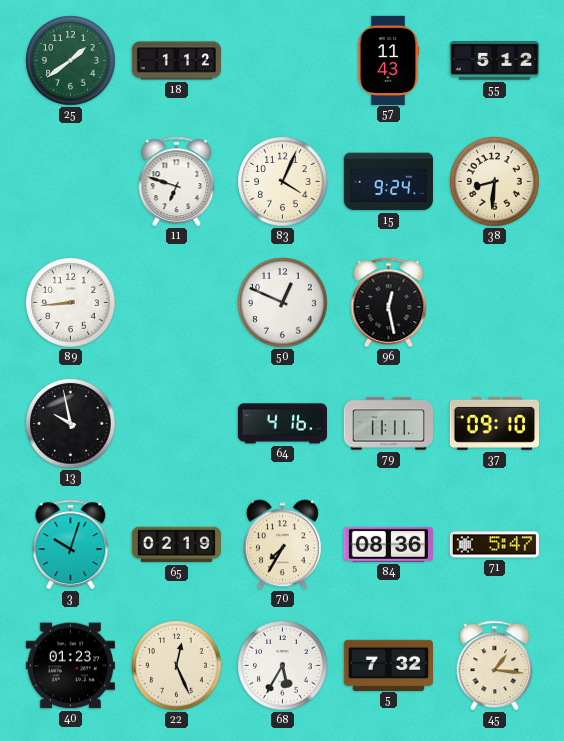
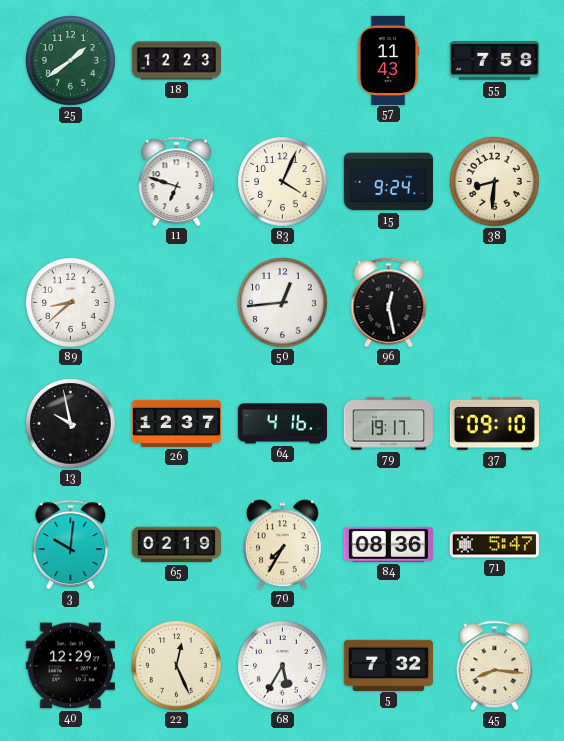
18: 1:12 -> 12:23 (176, 61)
55: 5:12 -> 7:58 (494, 61)
89: 8:44 -> 8:38 (71, 303)
50: 12:49 -> 12:44 (283, 303)
26: none -> 12:37 (176, 423)
79: 11:11 -> 19:17 (388, 424)
3: 10:03 -> 10:01 (71, 544)
40: 01:23 -> 12:29 (70, 666)
45: 1:16 -> 8:16 (495, 665)
